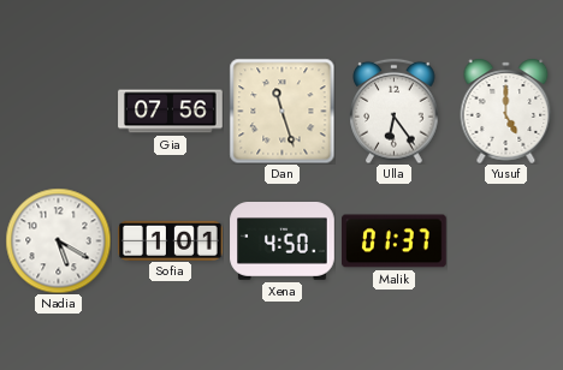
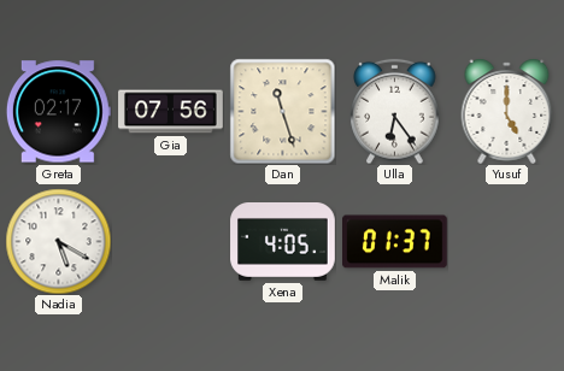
Greta: none -> 02:17 (58, 112)
Sofia: 1:01 -> none (171, 240)
Xena: 4:50 -> 4:05 (283, 242)
